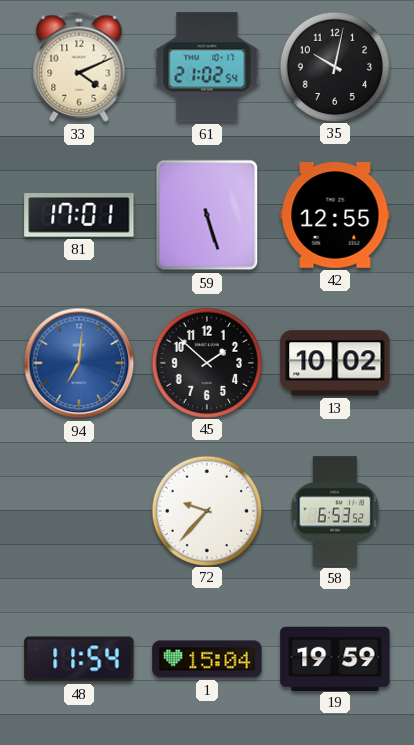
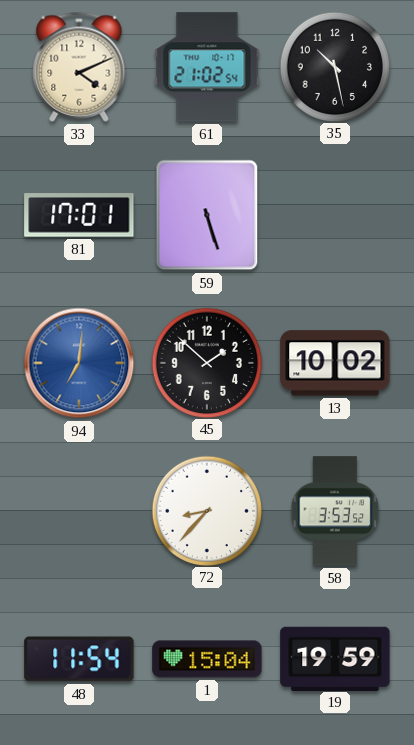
35: 10:02 -> 10:28 (334, 66)
42: 12:55 -> none (335, 215)
72: 9:37 -> 8:37 (206, 510)
58: 6:53 -> 3:53 (335, 511)
